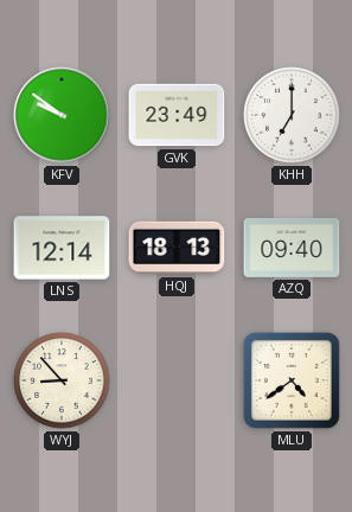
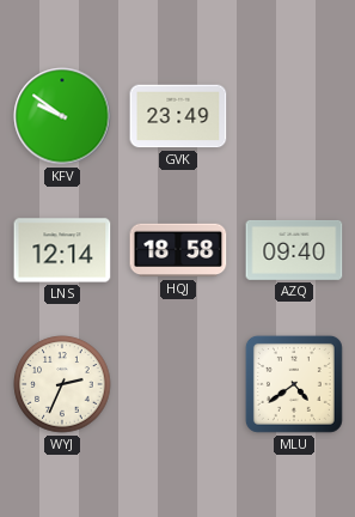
KHH: 7:00 -> none (292, 115)
HQJ: 18:13 -> 18:58 (178, 250)
WYJ: 8:53 -> 2:34 (62, 384)
